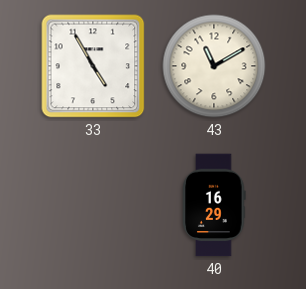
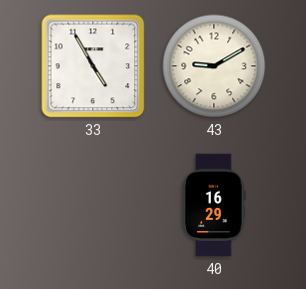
43: 11:10 -> 9:10 (214, 66)
